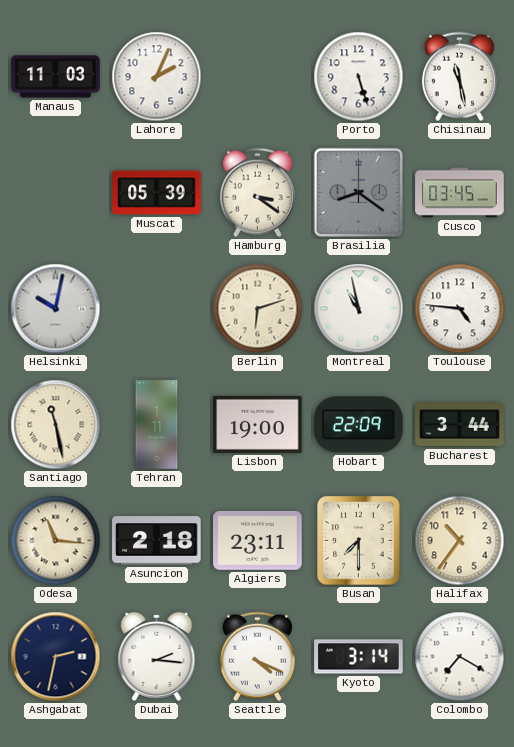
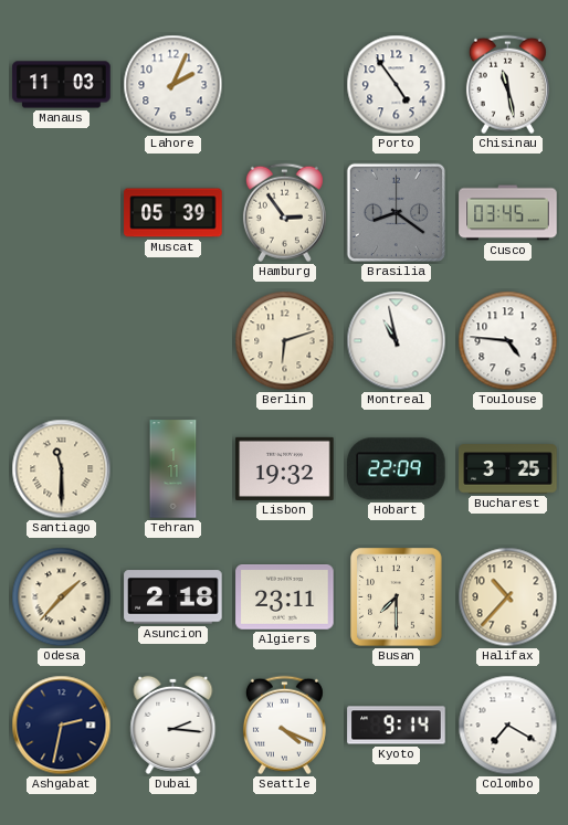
Porto: 5:27 -> 4:54 (397, 85)
Hamburg: 3:21 -> 2:54 (284, 213)
Helsinki: 10:02 -> none (56, 309)
Santiago: 11:28 -> 11:30 (62, 469)
Lisbon: 19:00 -> 19:32 (285, 468)
Bucharest: 3:44 -> 3:25 (508, 469)
Odesa: 11:16 -> 1:37 (62, 597)
Halifax: 10:36 -> 10:37 (508, 597)
Kyoto: 3:14 -> 9:14 (397, 726)
